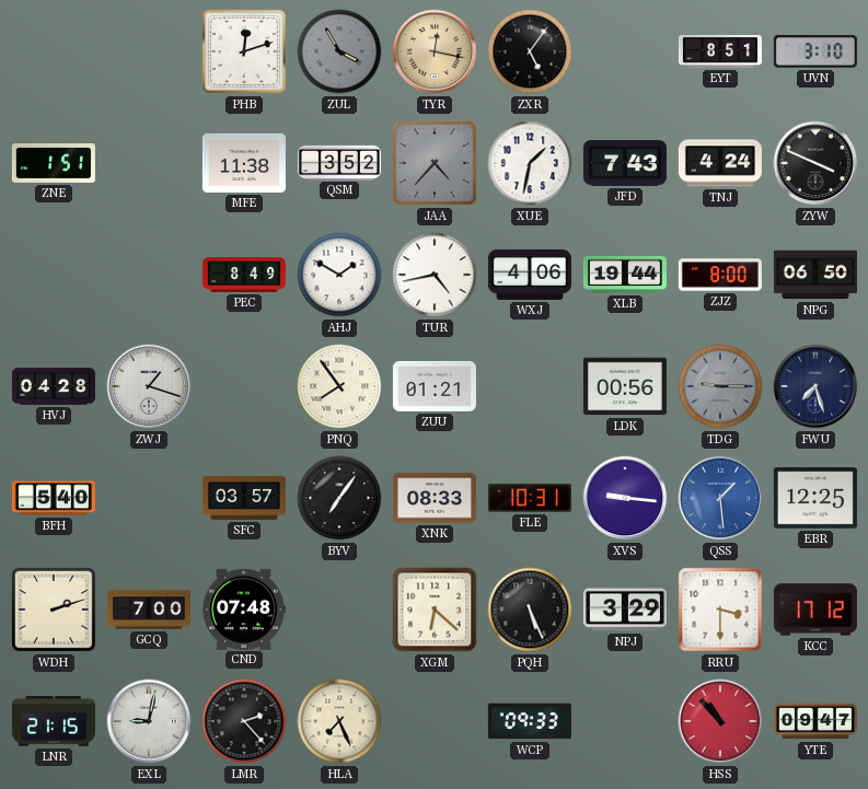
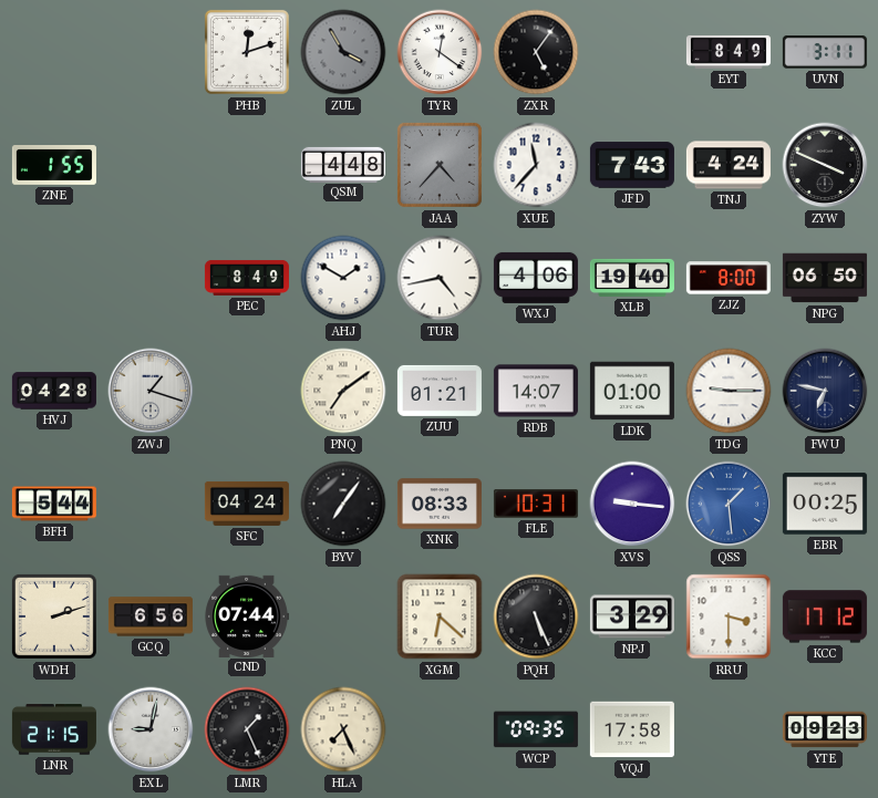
TYR: 12:17 -> 12:21 (440, 52)
TYR dial: champagne -> white (440, 52)
EYT: 8:51 -> 8:49 (729, 52)
UVN: 3:10 -> 3:11 (825, 52)
ZNE: 1:51 -> 1:55 (54, 166)
MFE: 11:38 -> none (244, 163)
QSM: 3:52 -> 4:48 (343, 164)
XUE: 1:32 -> 11:37 (536, 165)
XLB: 19:44 -> 19:40 (632, 278)
PNQ: 7:54 -> 7:09 (343, 391)
RDB: none -> 14:07 (536, 391)
LDK: 00:56 -> 01:00 (632, 391)
TDG dial: grey -> white (729, 391)
FWU: 7:27 -> 6:47 (825, 391)
BFH: 5:40 -> 5:44 (54, 504)
SFC: 03:57 -> 04:24 (247, 504)
EBR: 12:25 -> 00:25 (825, 504)
GCQ: 7:00 -> 6:56 (151, 616)
CND: 07:48 -> 07:44 (247, 615)
LMR: 2:23 -> 1:26 (247, 729)
WCP: 09:33 -> 09:35 (536, 729)
VQJ: none -> 17:58 (632, 729)
HSS: 10:53 -> none (720, 721)
YTE: 09:47 -> 09:23 (825, 729)
